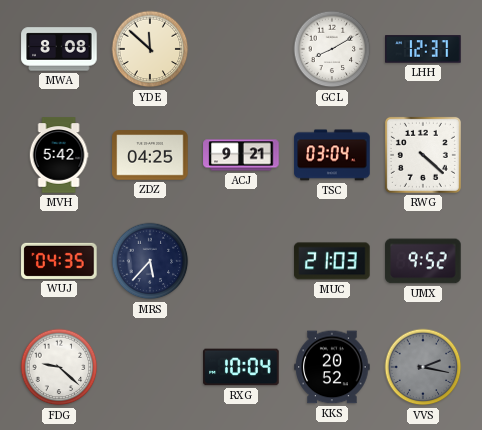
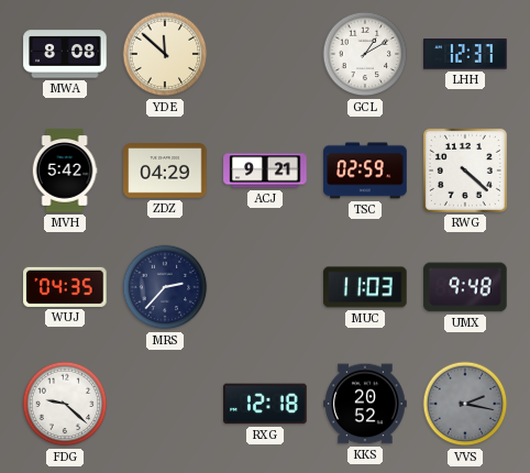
GCL: 8:10 -> 1:10 (365, 54)
ZDZ: 04:25 -> 04:29 (165, 170)
TSC: 03:04 -> 02:59 (365, 170)
MRS: 5:37 -> 2:37 (165, 287)
MUC: 21:03 -> 11:03 (365, 287)
UMX: 9:52 -> 9:48 (465, 287)
RXG: 10:04 -> 12:18 (265, 404)
